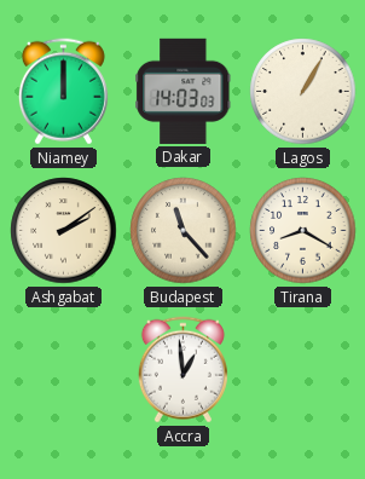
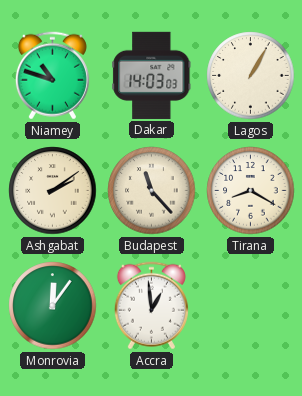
Niamey: 12:00 -> 10:48 (52, 76)
Monrovia: none -> 12:06 (53, 306)
